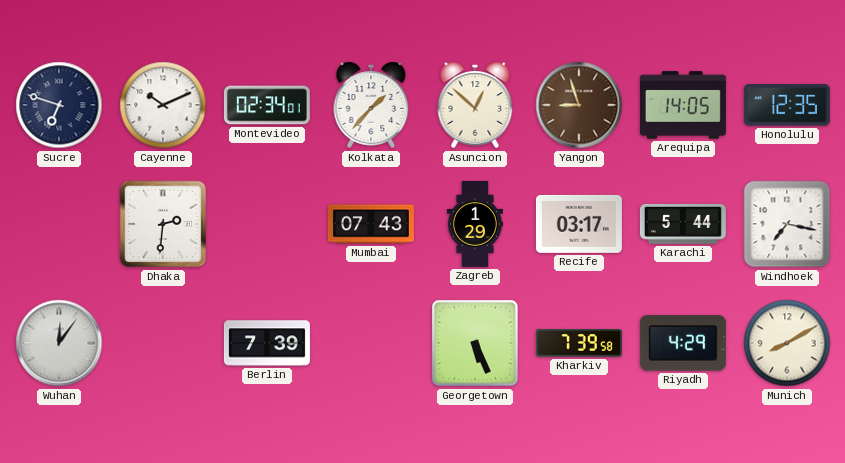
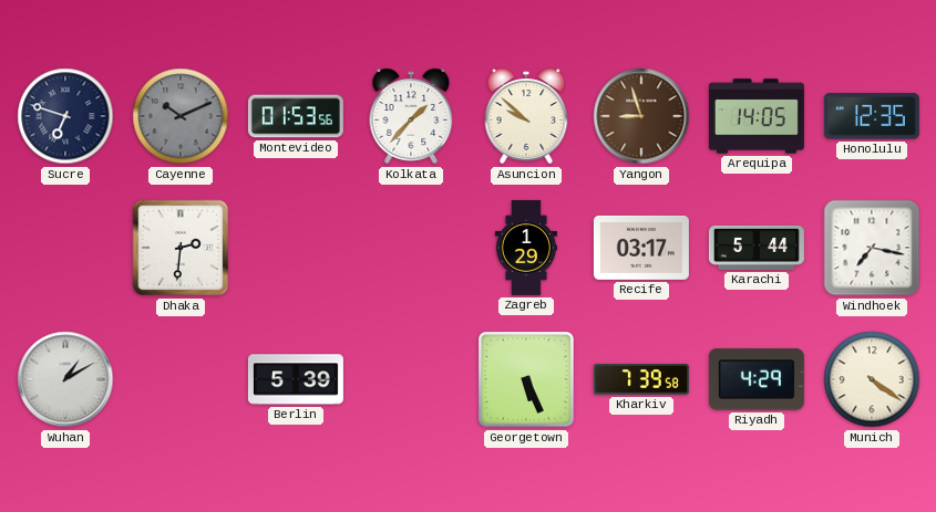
Cayenne dial: white -> grey (181, 116)
Montevideo: 02:34 -> 01:53 (296, 116)
Asuncion: 12:52 -> 9:52 (526, 116)
Mumbai: 07:43 -> none (371, 224)
Wuhan: 12:06 -> 1:10 (65, 379)
Berlin: 7:39 -> 5:39 (296, 379)
Munich: 8:10 -> 4:21 (872, 379)
